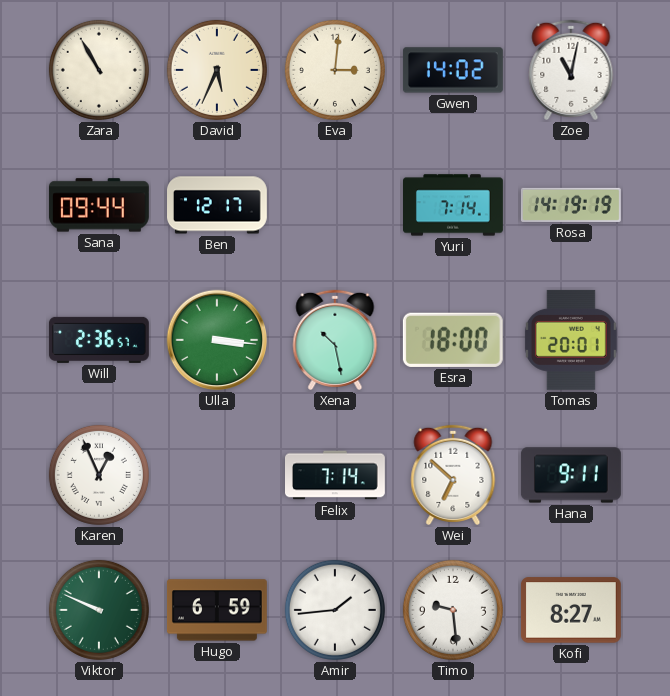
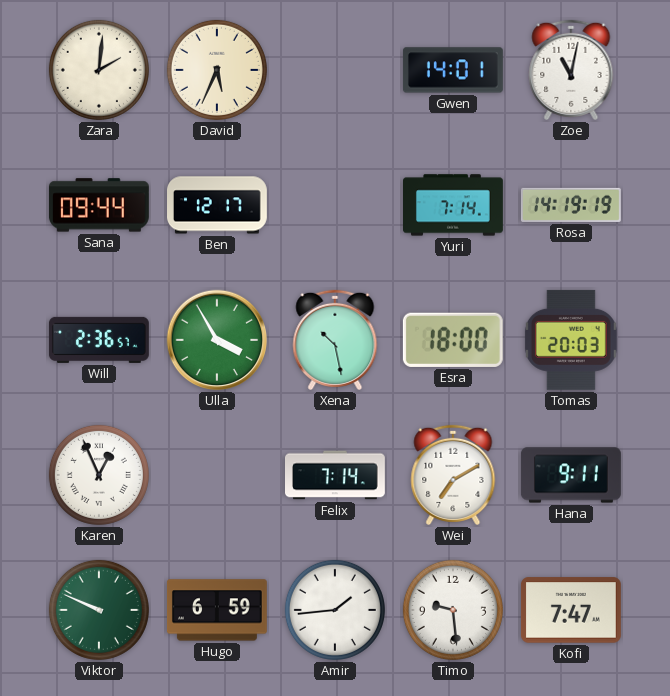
Zara: 10:55 -> 2:01 (99, 70)
Eva: 3:01 -> none (335, 70)
Gwen: 14:02 -> 14:01 (453, 70)
Ulla: 3:16 -> 3:55 (217, 340)
Tomas: 20:01 -> 20:03 (571, 340)
Wei: 6:52 -> 7:10 (453, 475)
Kofi: 8:27 -> 7:47 (571, 610)
